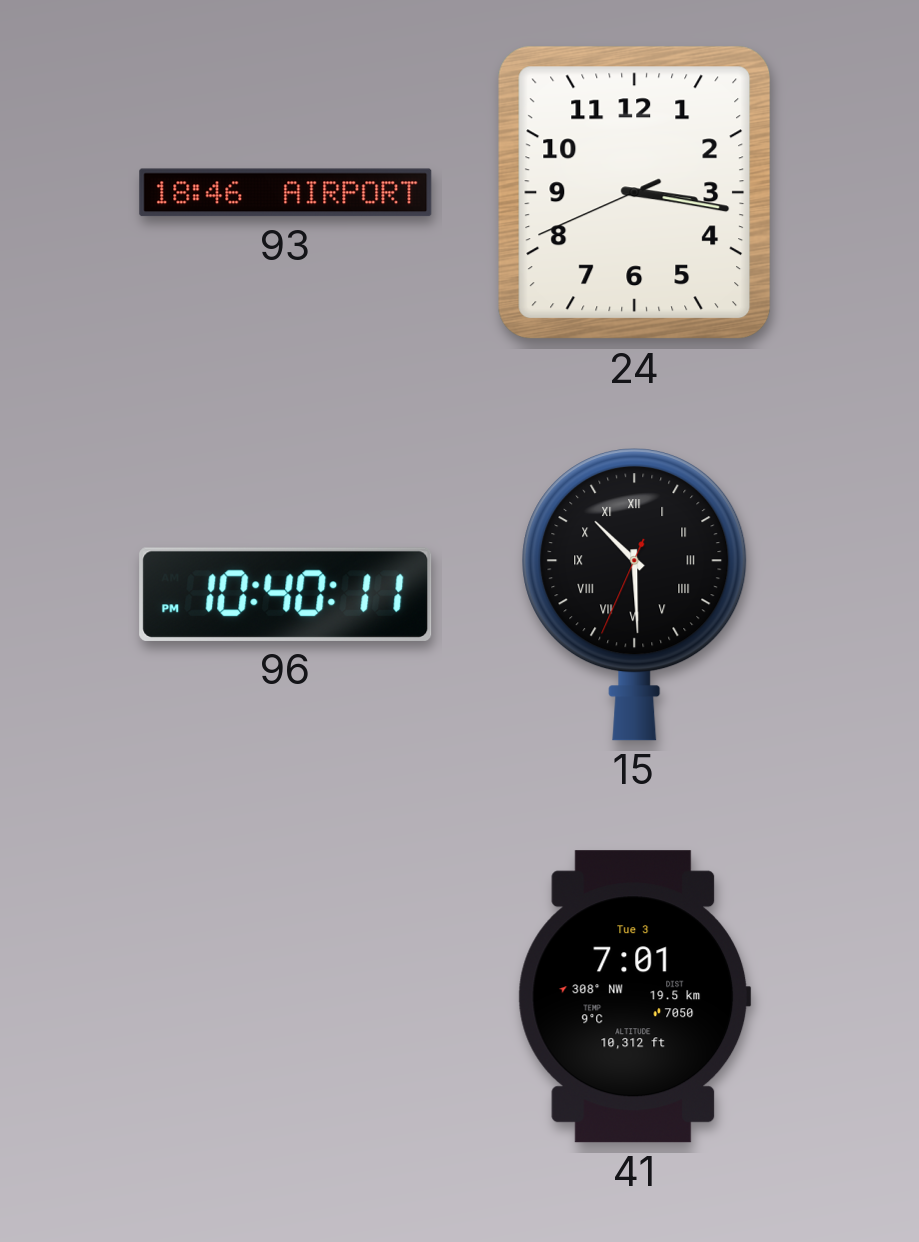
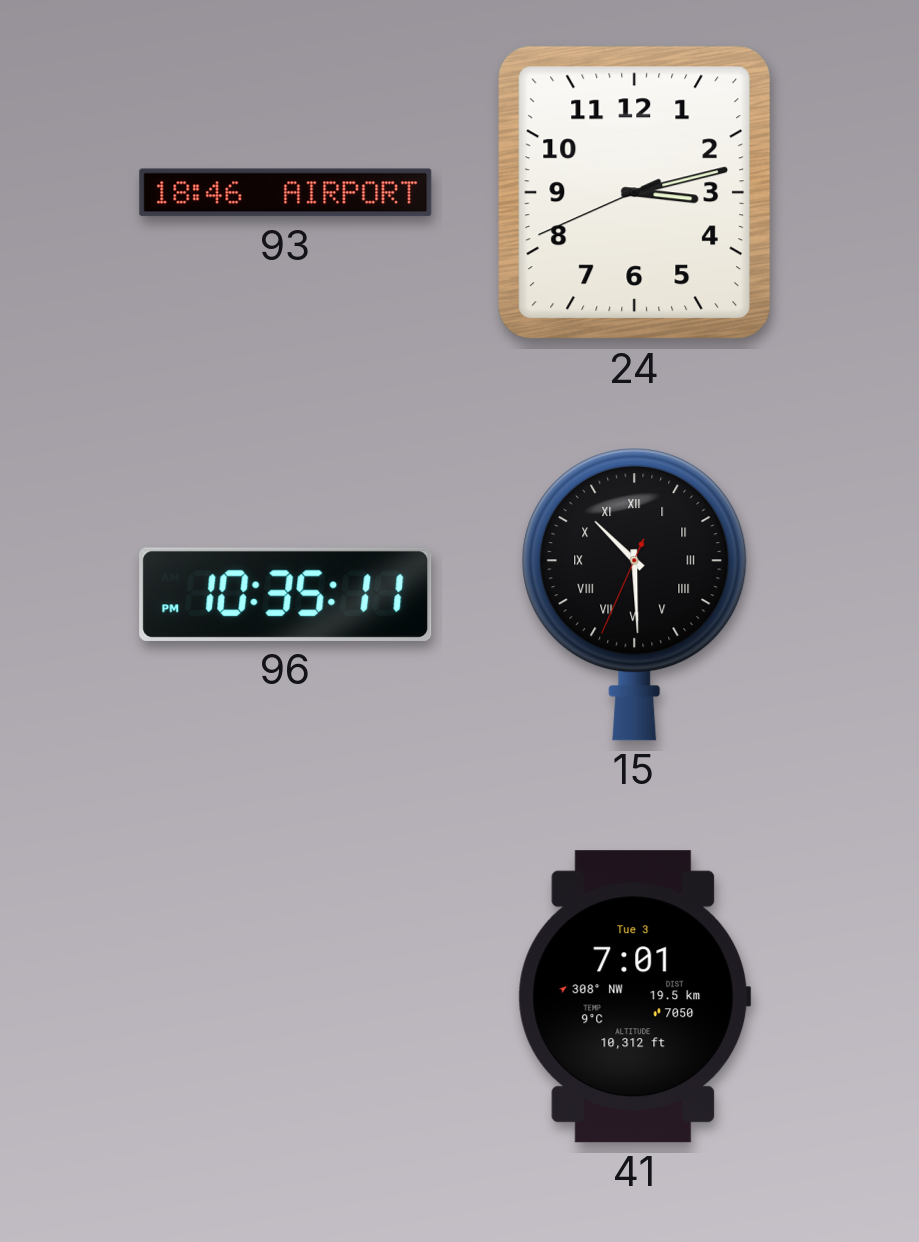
24: 3:16 -> 3:12 (635, 193)
96: 10:40 -> 10:35 (286, 594)
